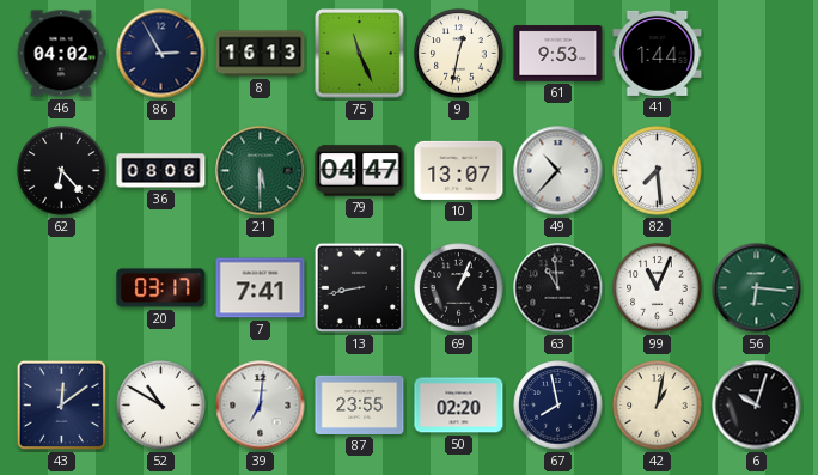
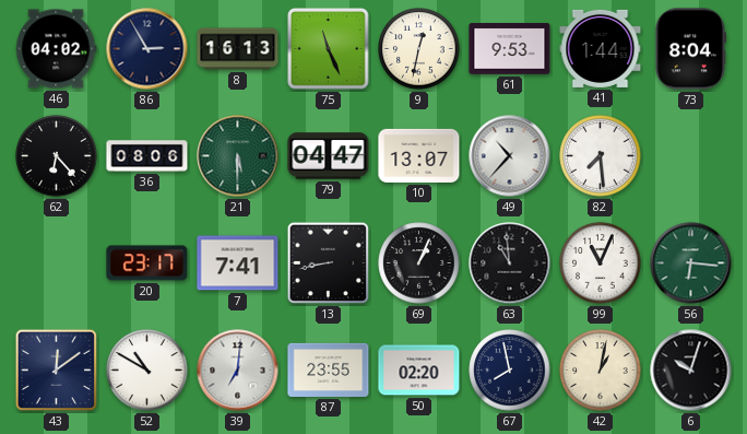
73: none -> 8:04 (690, 49)
20: 03:17 -> 23:17 (147, 263)
